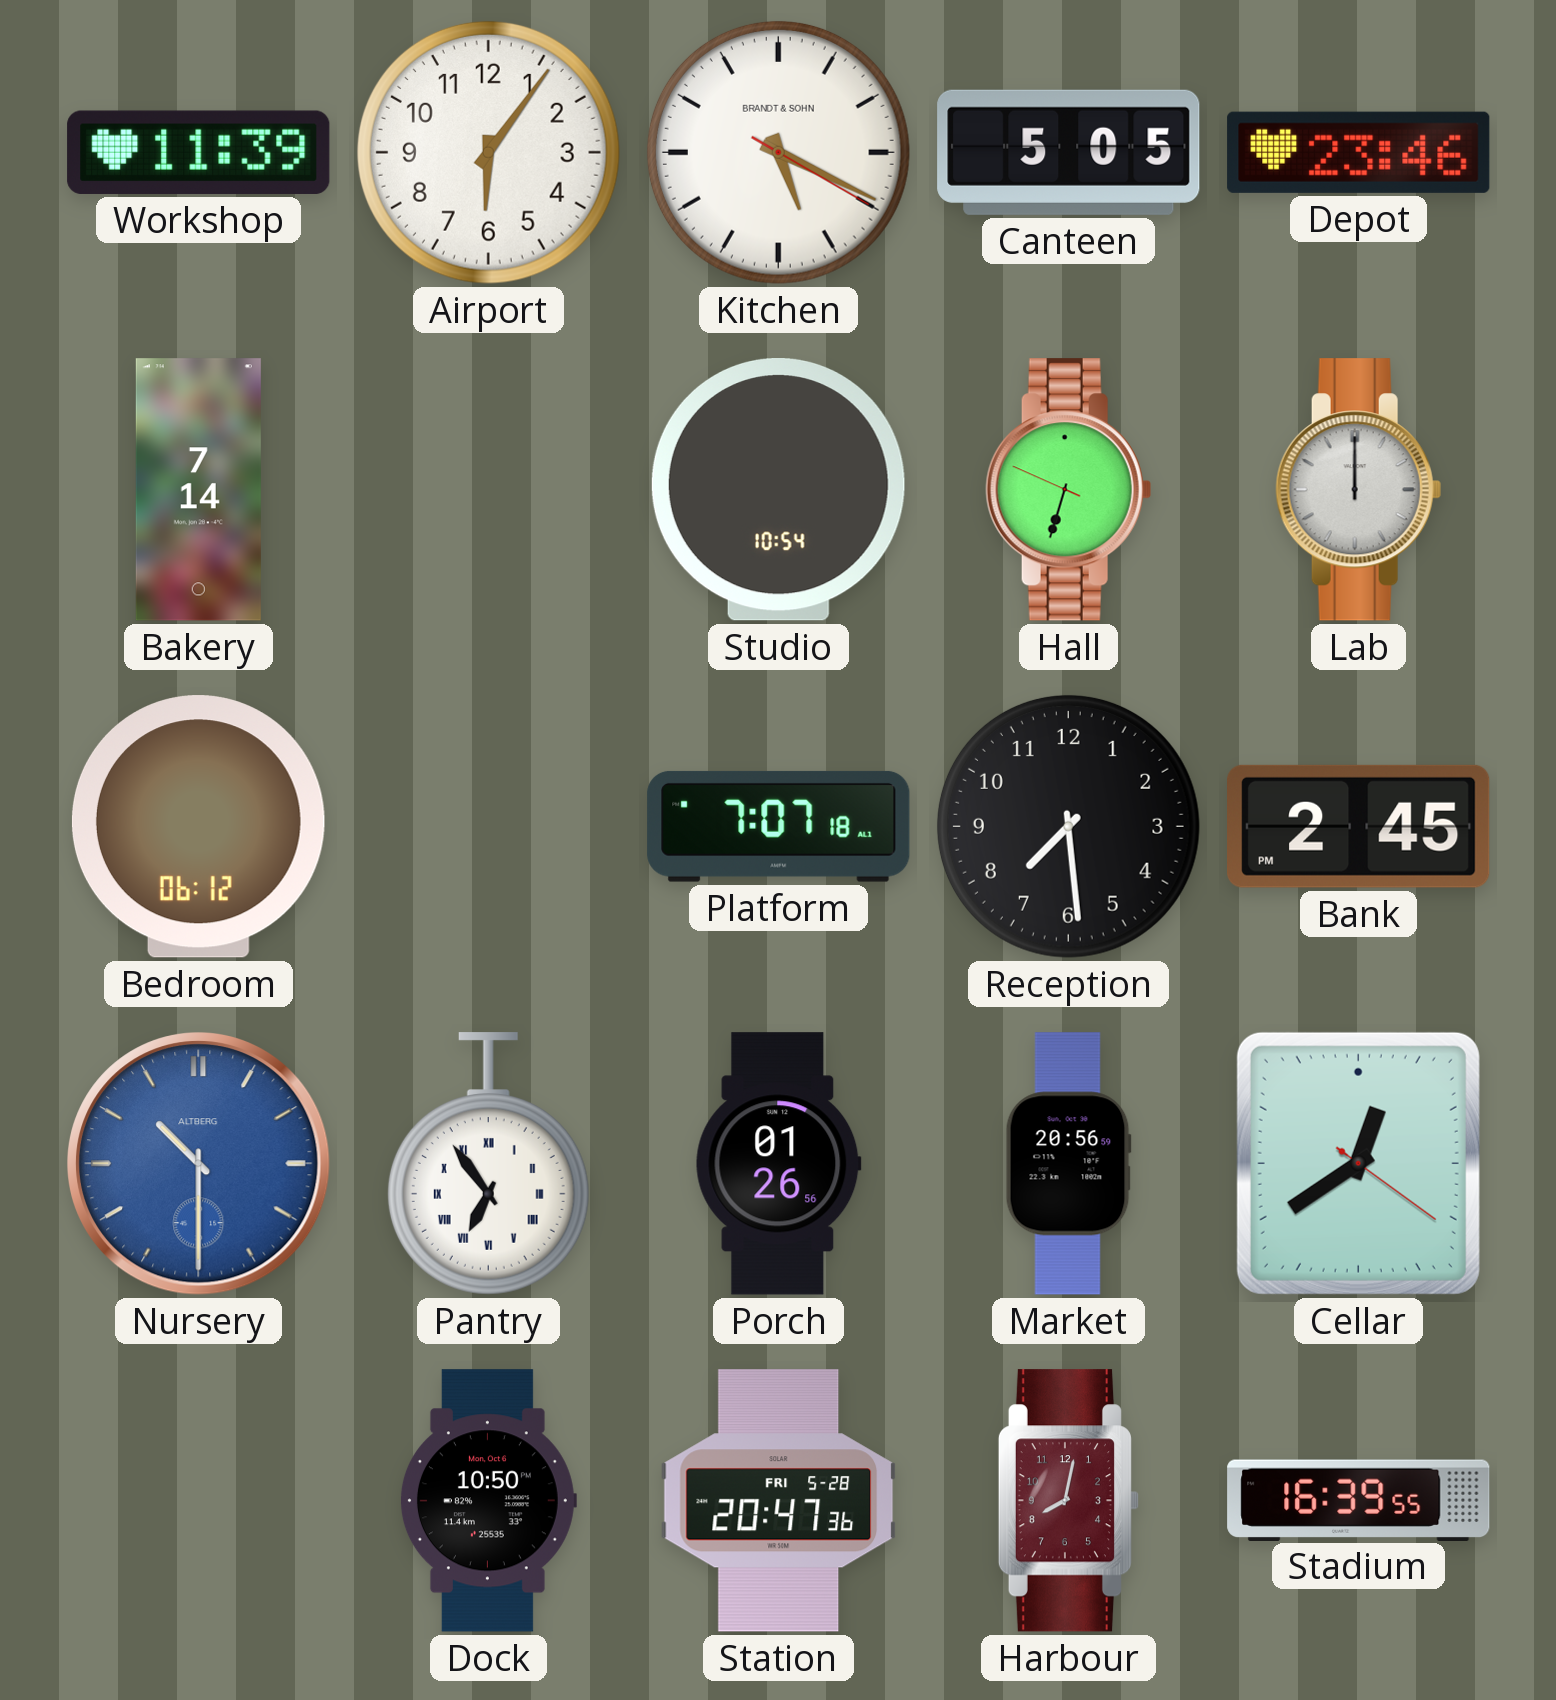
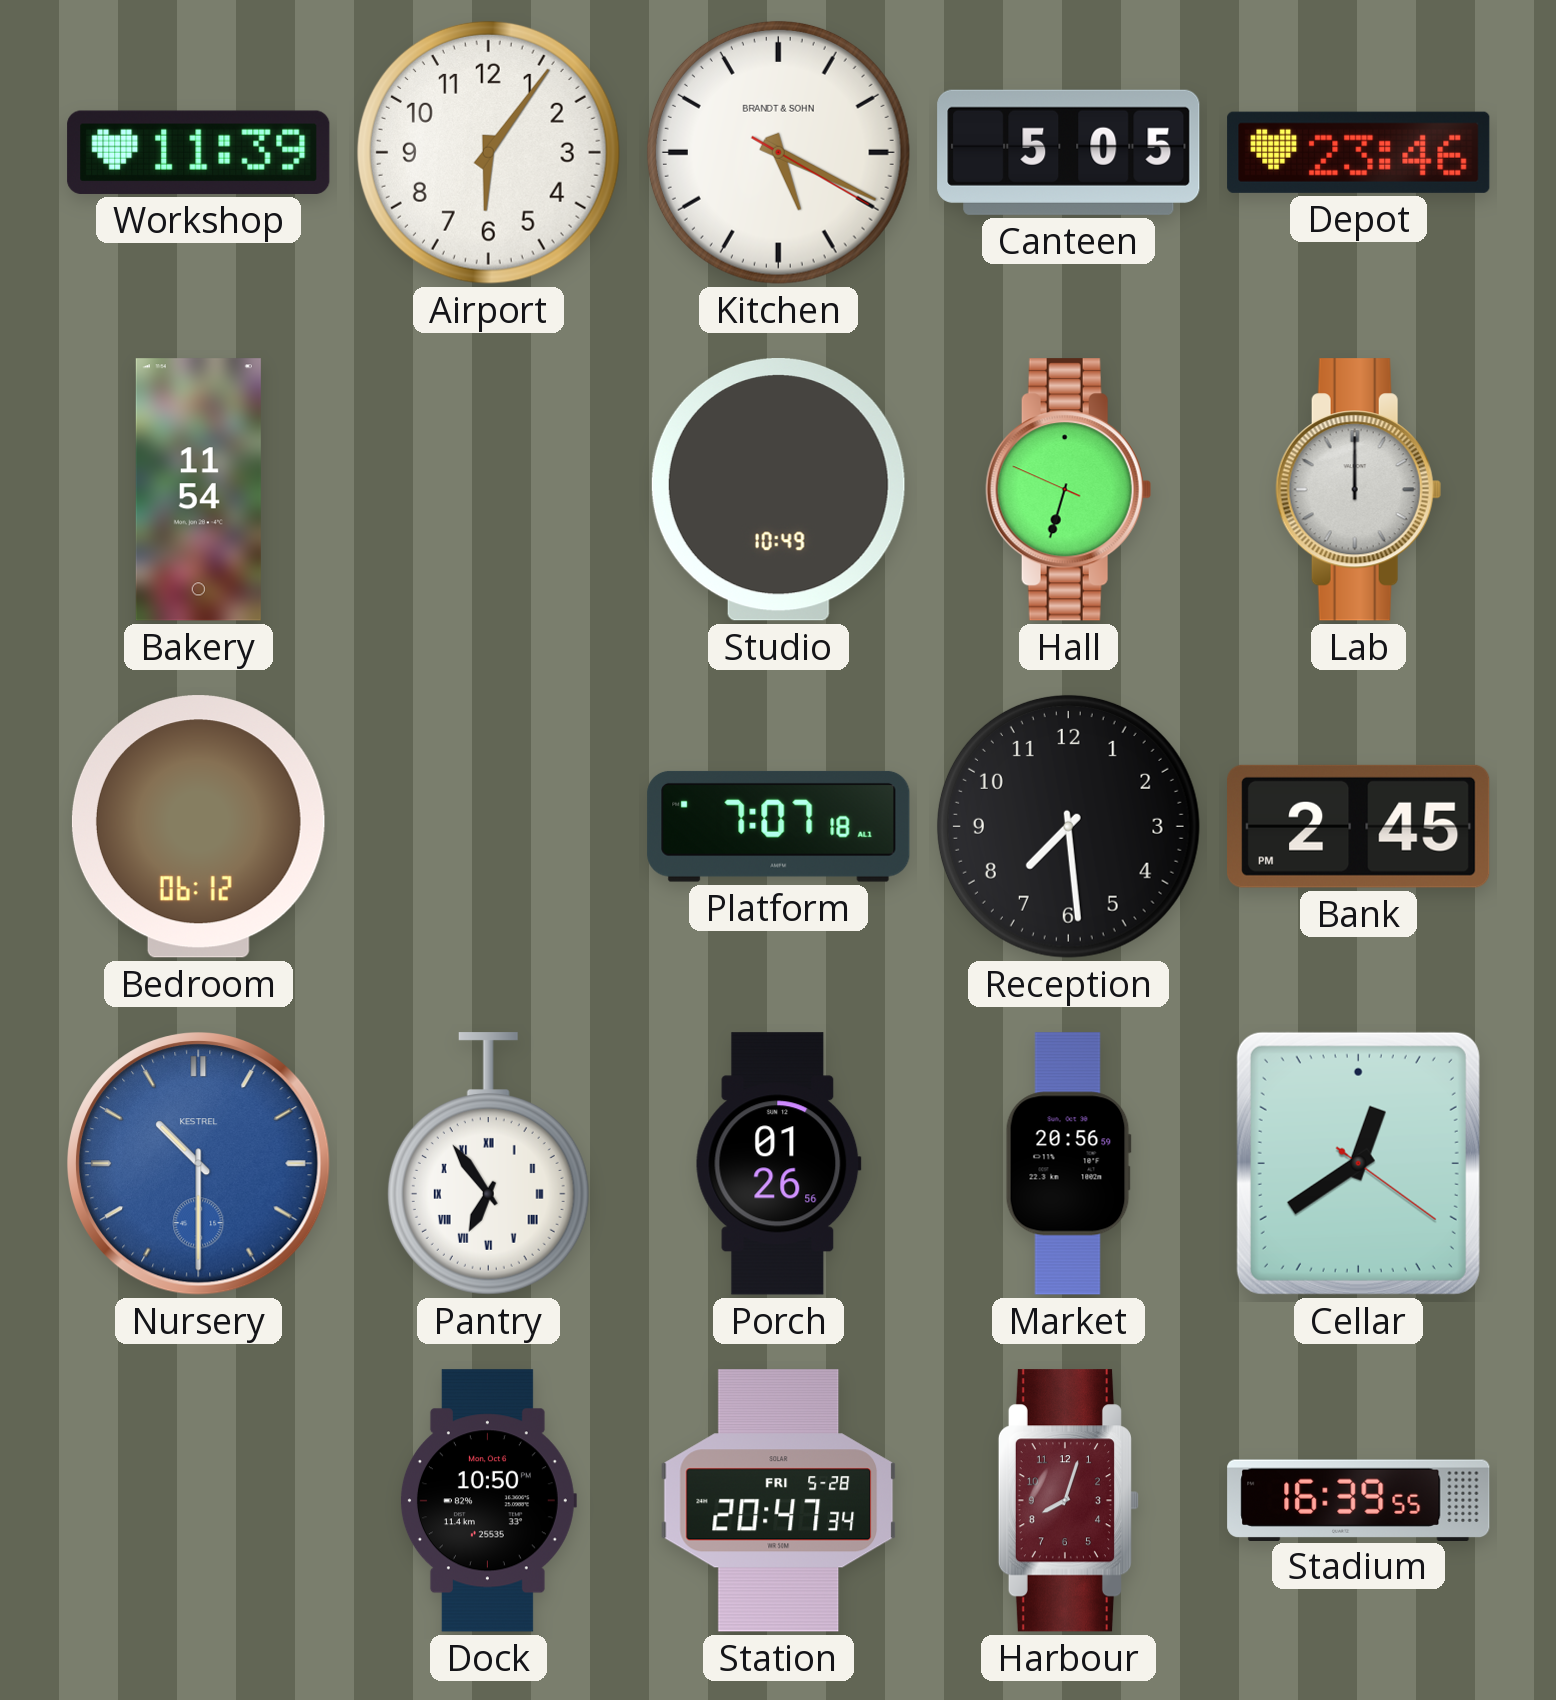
Bakery: 7:14 -> 11:54 (198, 490)
Studio: 10:54 -> 10:49 (778, 490)
Nursery brand: ALTBERG -> KESTREL (199, 1164)
Station: 20:47:36 -> 20:47:34 (779, 1501)
Harbour: 8:02 -> 8:03 (1068, 1501)
